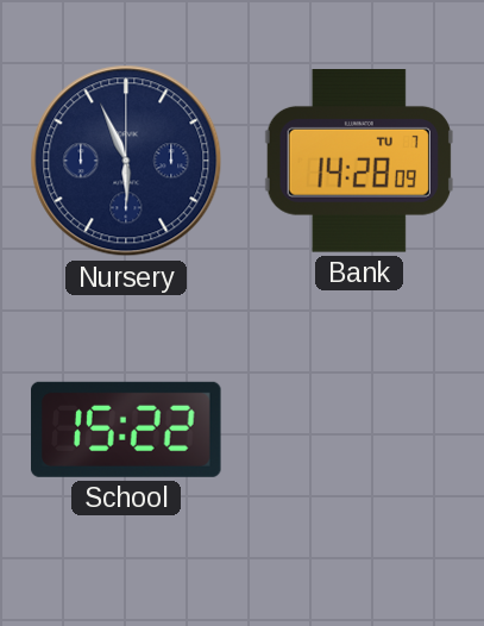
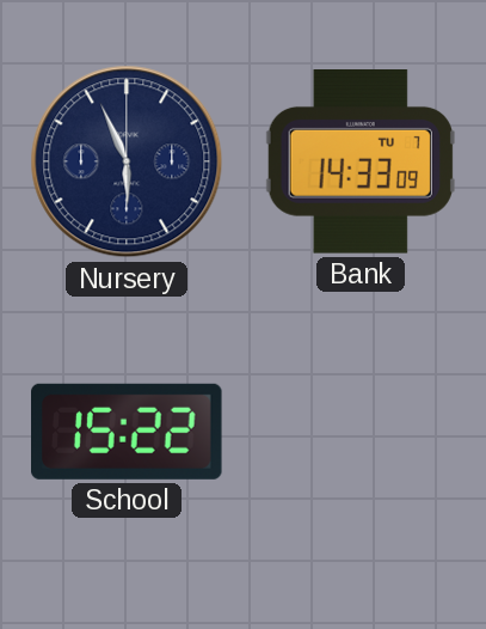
Bank: 14:28 -> 14:33 (361, 163)
